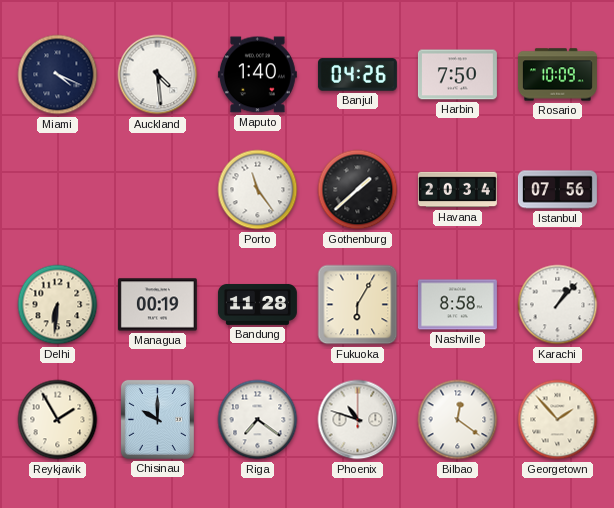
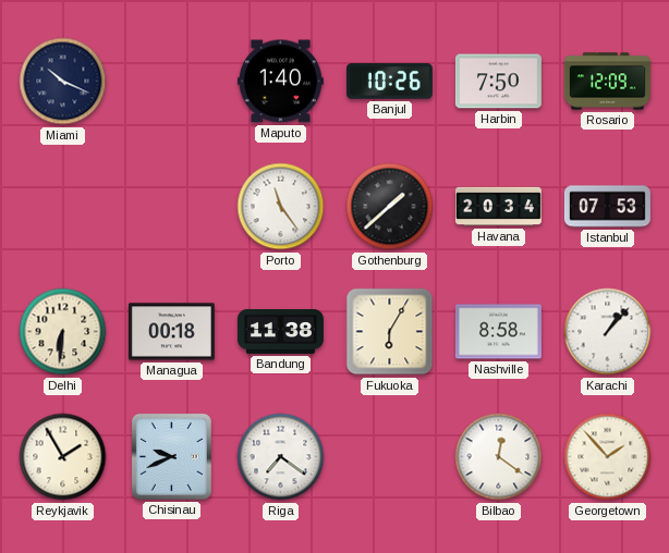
Miami: 4:19 -> 10:19 (63, 82)
Auckland: 4:29 -> none (158, 75)
Banjul: 04:26 -> 10:26 (389, 82)
Rosario: 10:09 -> 12:09 (607, 82)
Istanbul: 07:56 -> 07:53 (607, 207)
Managua: 00:19 -> 00:18 (171, 332)
Bandung: 11:28 -> 11:38 (280, 331)
Chisinau: 10:00 -> 9:41 (171, 456)
Phoenix: 10:48 -> none (358, 420)
